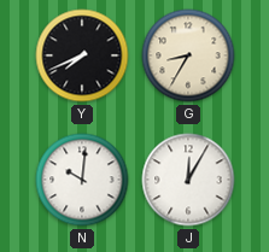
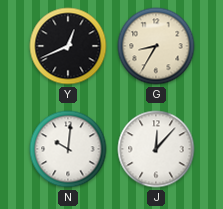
Y: 7:41 -> 12:41 (68, 46)
J: 12:05 -> 12:07 (156, 149)
